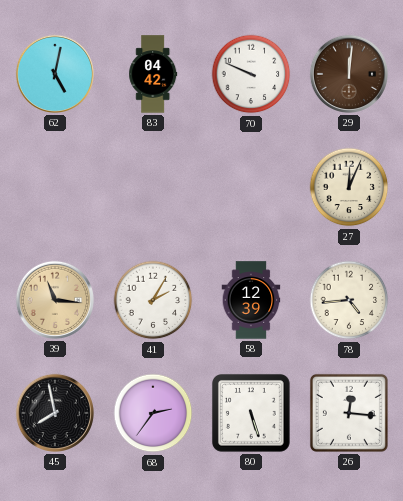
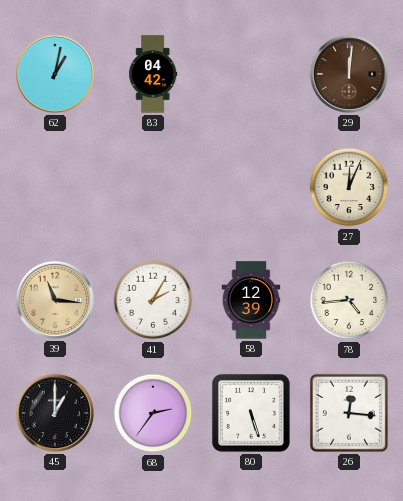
62: 5:02 -> 1:02 (55, 74)
70: 9:49 -> none (251, 74)
45: 7:58 -> 1:00 (55, 413)
